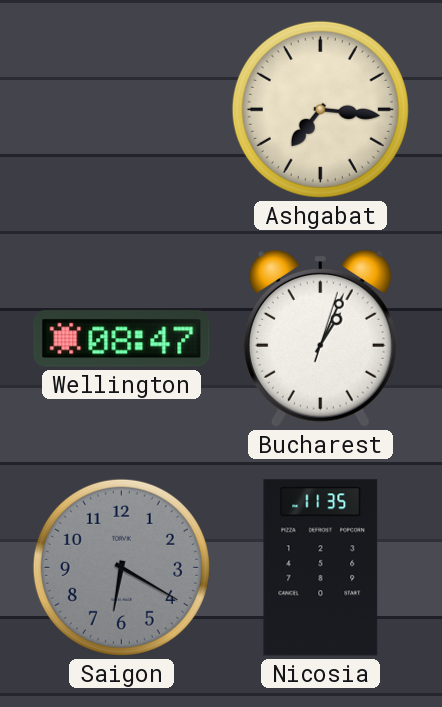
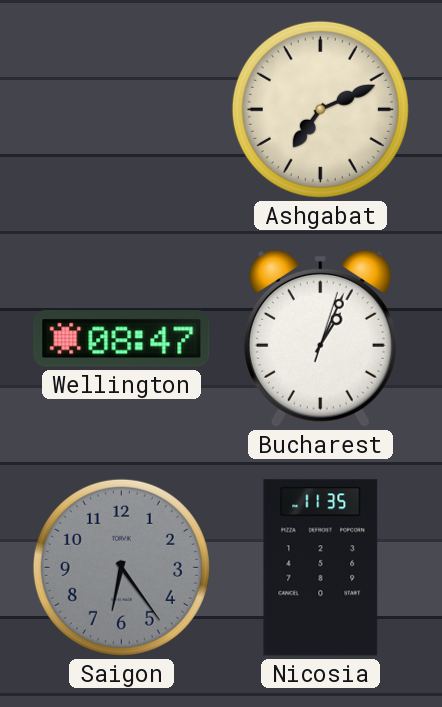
Ashgabat: 7:16 -> 7:11 (320, 109)
Saigon: 6:20 -> 6:24 (121, 567)
